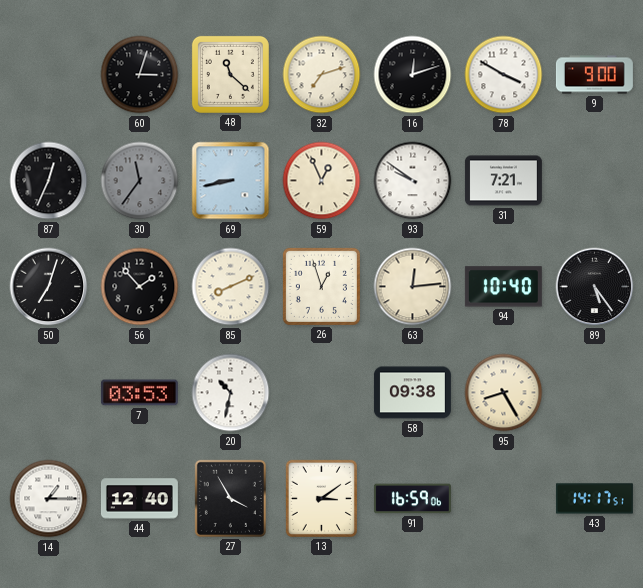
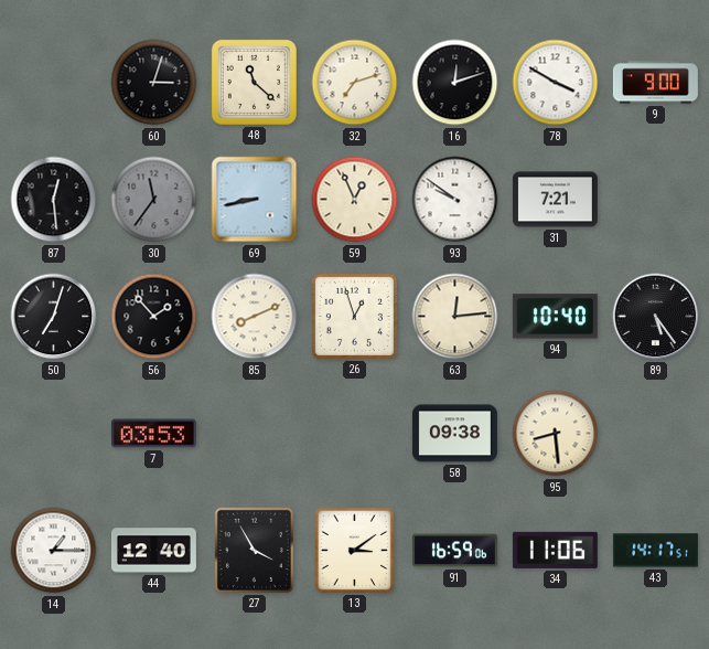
87: 12:34 -> 12:29 (54, 200)
20: 10:32 -> none (231, 393)
95: 8:25 -> 8:29 (556, 434)
34: none -> 11:06 (555, 550)
